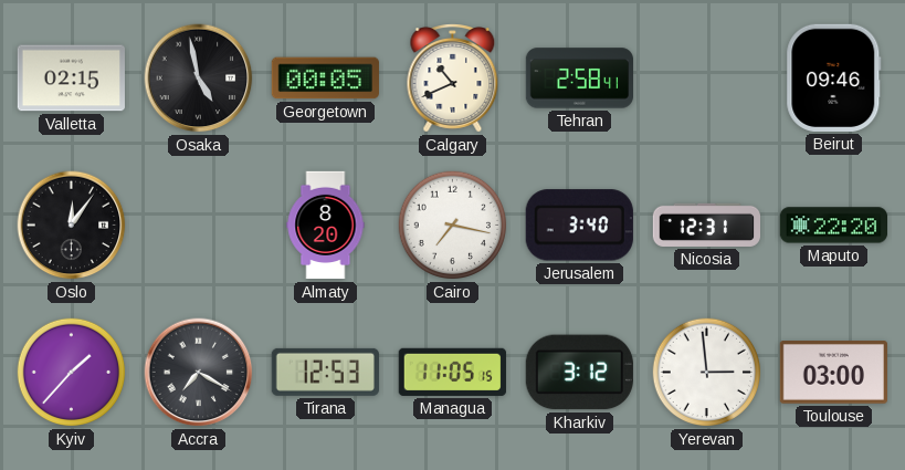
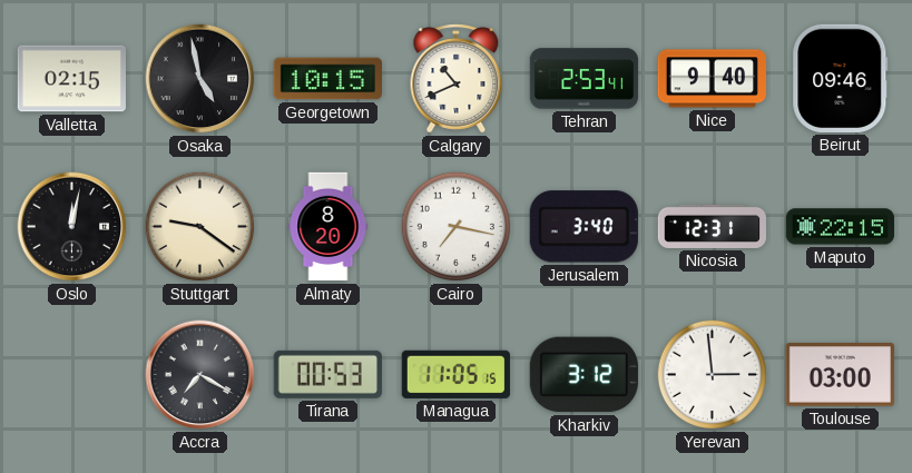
Georgetown: 00:05 -> 10:15 (327, 79)
Tehran: 2:58 -> 2:53 (585, 79)
Nice: none -> 9:40 (712, 79)
Oslo: 12:06 -> 12:02 (72, 227)
Stuttgart: none -> 9:21 (200, 227)
Maputo: 22:20 -> 22:15 (840, 227)
Kyiv: 1:37 -> none (72, 373)
Tirana: 12:53 -> 00:53 (327, 374)
